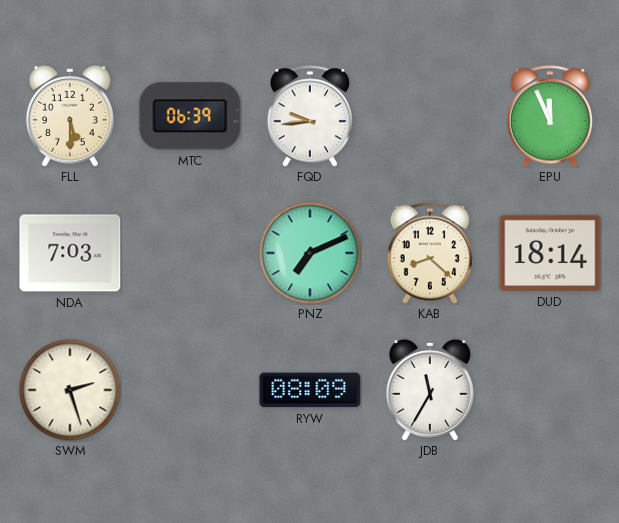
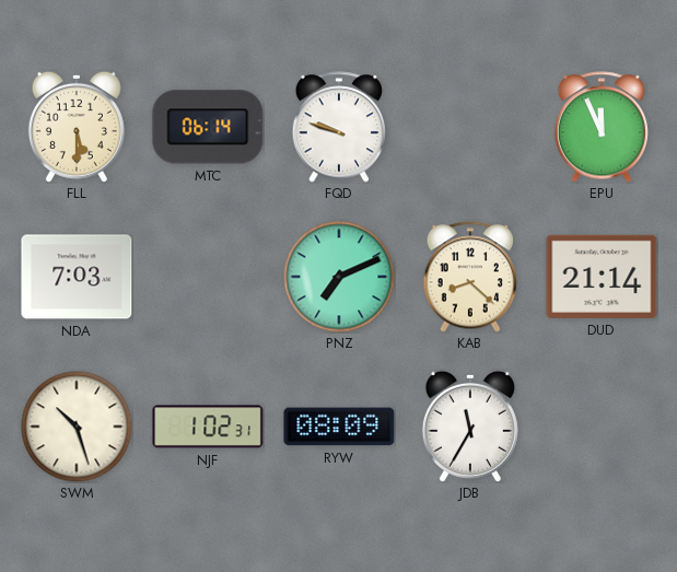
MTC: 06:39 -> 06:14 (208, 127)
FQD: 9:44 -> 9:48 (339, 127)
DUD: 18:14 -> 21:14 (602, 277)
SWM: 2:27 -> 10:27 (77, 427)
NJF: none -> 1:02 (208, 427)
